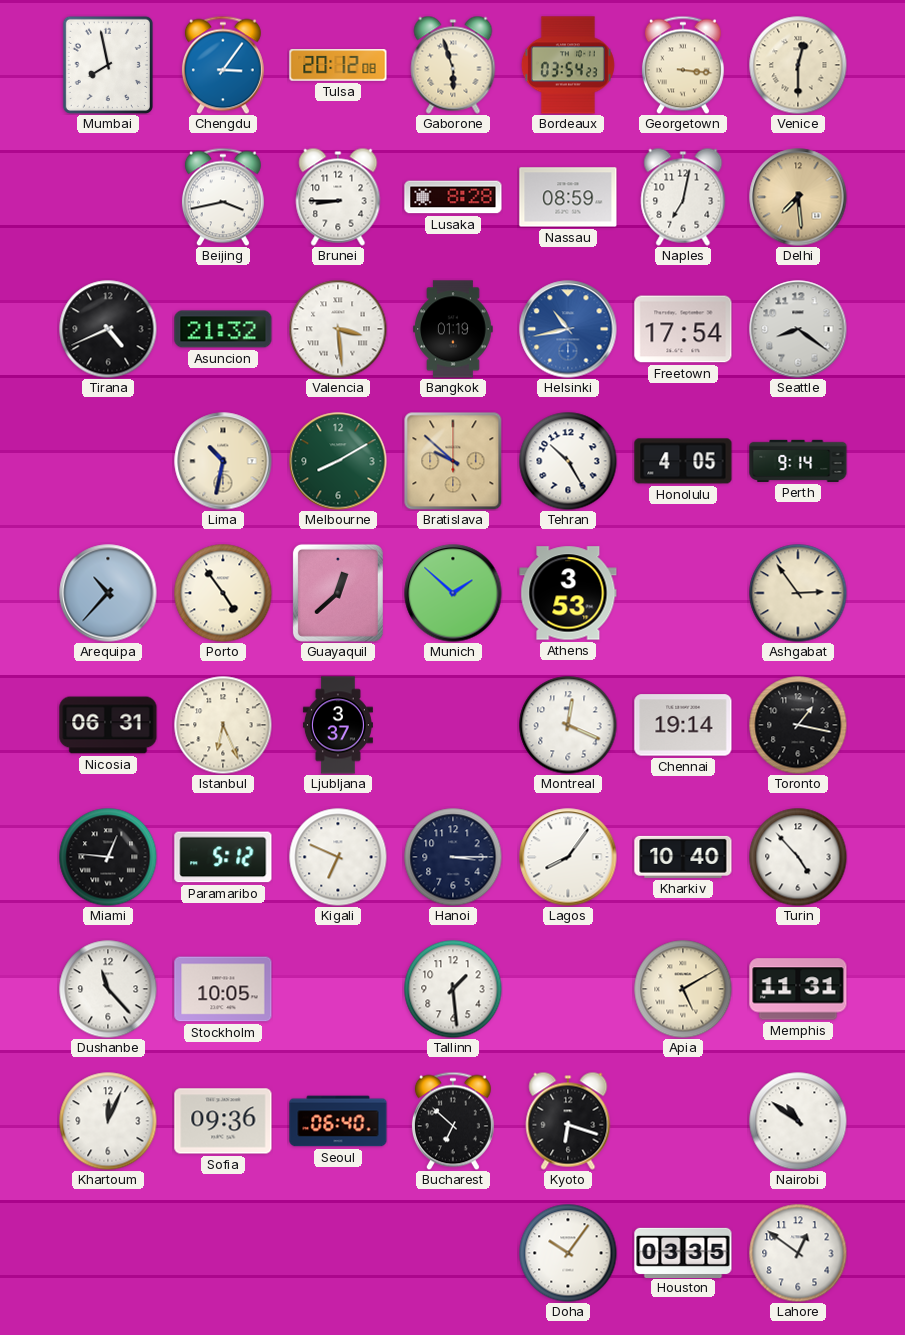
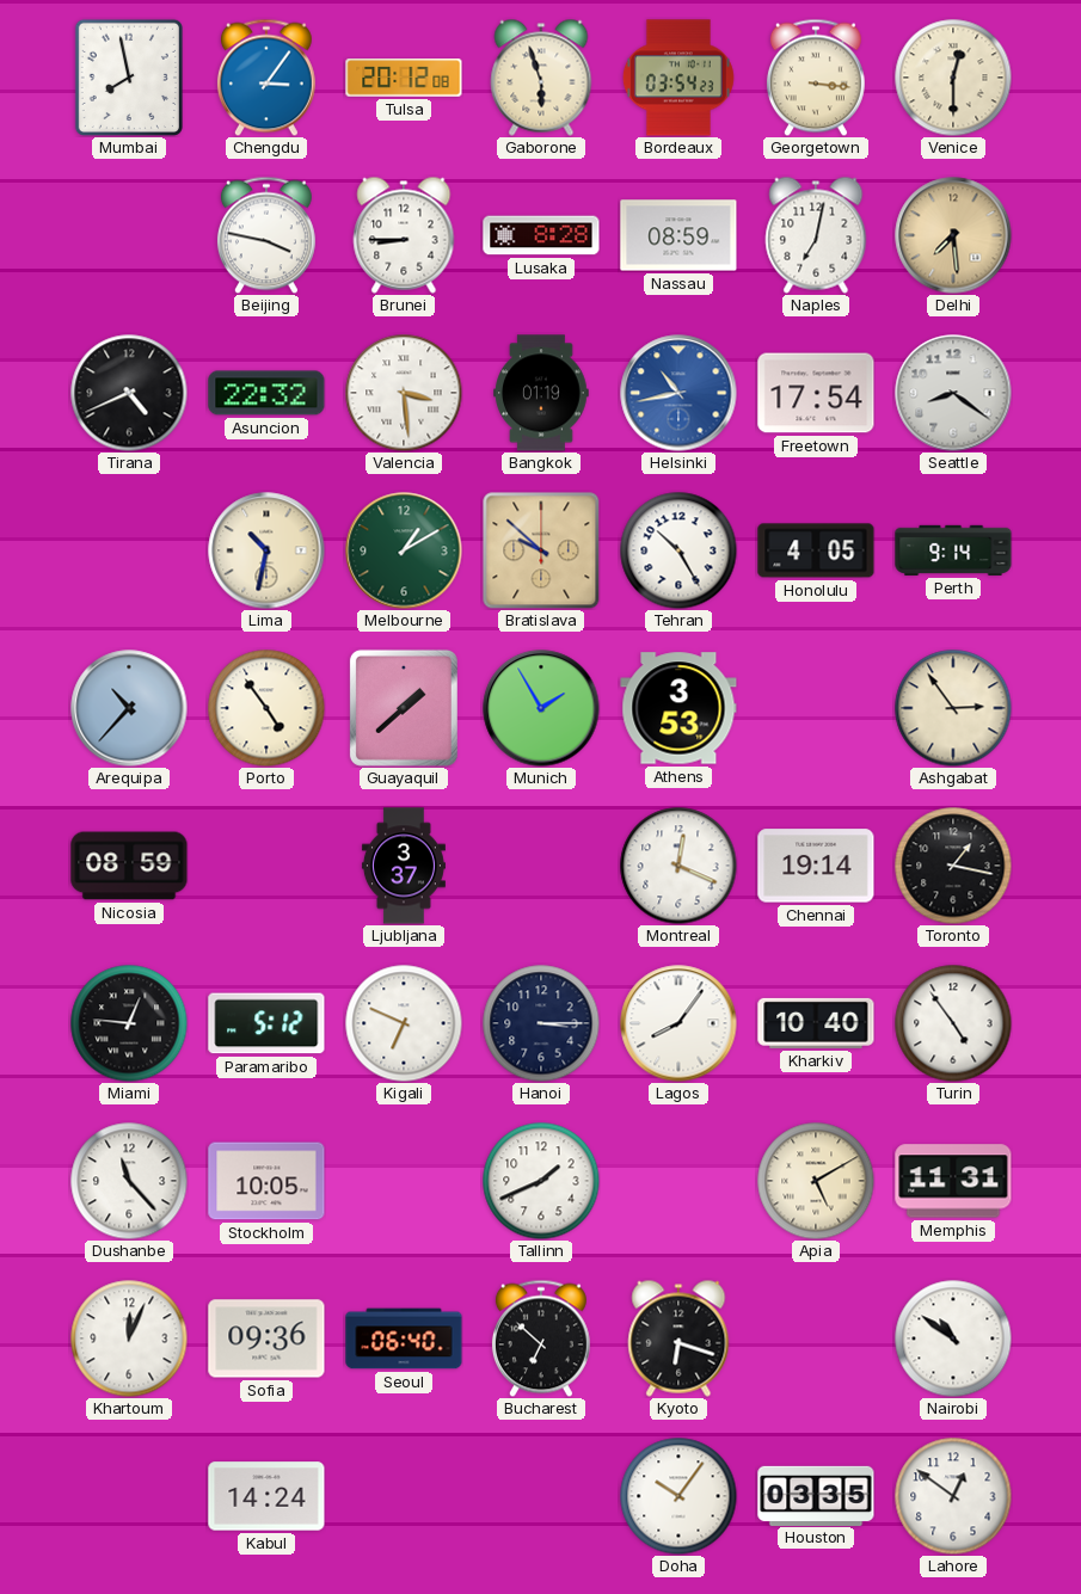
Beijing: 3:43 -> 3:47 (266, 235)
Asuncion: 21:32 -> 22:32 (266, 393)
Melbourne: 8:10 -> 1:10 (404, 550)
Guayaquil: 12:38 -> 1:38 (404, 708)
Munich: 1:52 -> 1:55 (541, 708)
Nicosia: 06:31 -> 08:59 (129, 866)
Istanbul: 6:26 -> none (223, 725)
Turin: 4:53 -> 4:54 (953, 1023)
Tallinn: 1:29 -> 1:41 (541, 1181)
Kabul: none -> 14:24 (266, 1496)
